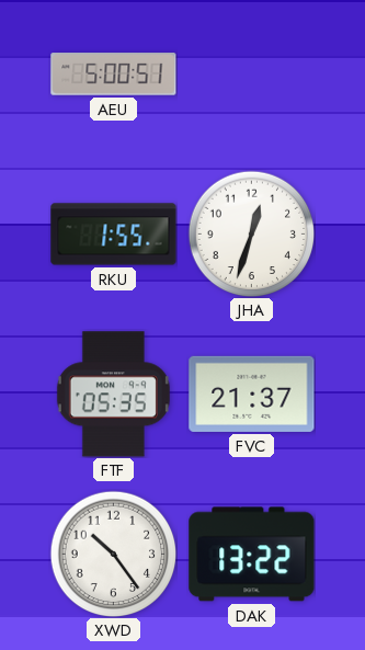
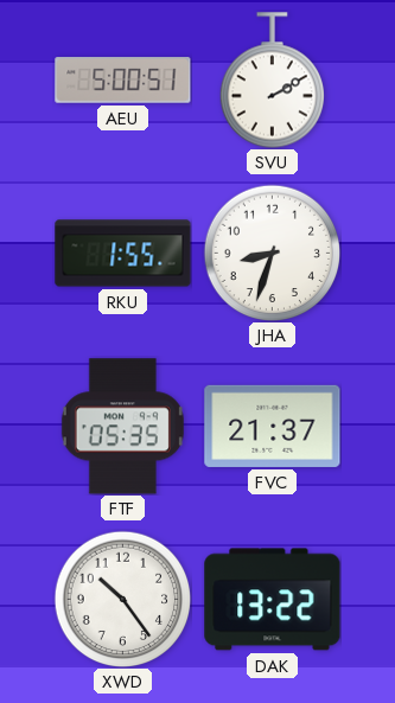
SVU: none -> 2:10 (272, 81)
JHA: 12:33 -> 8:33 (272, 253)
